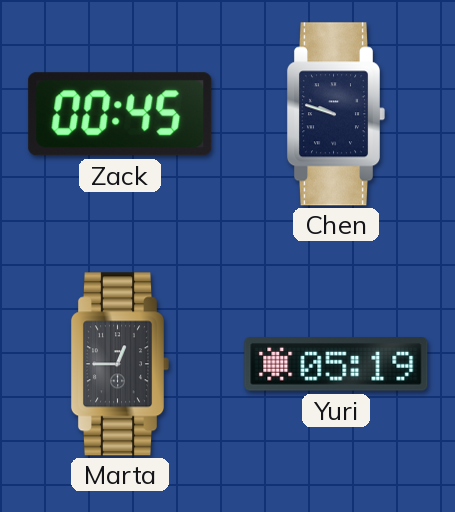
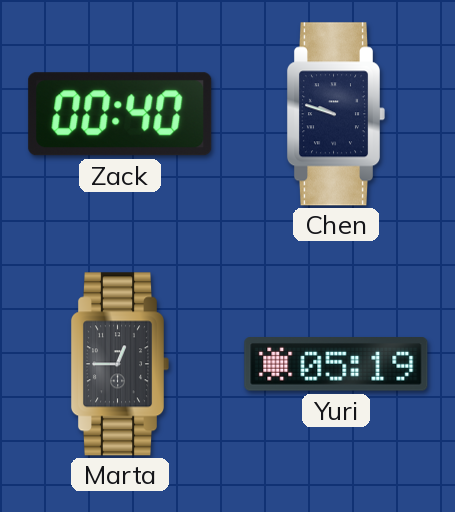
Zack: 00:45 -> 00:40 (120, 114)
